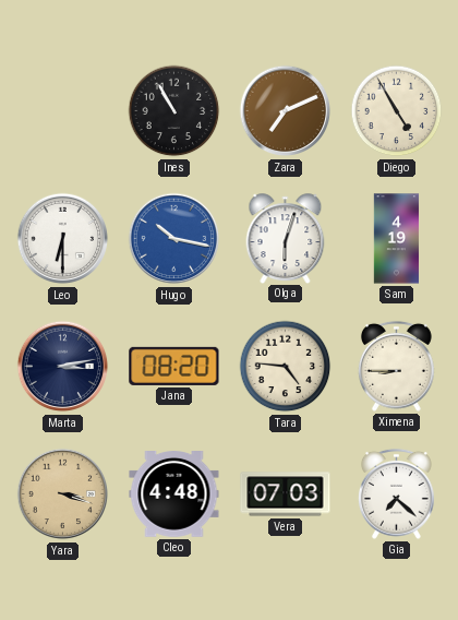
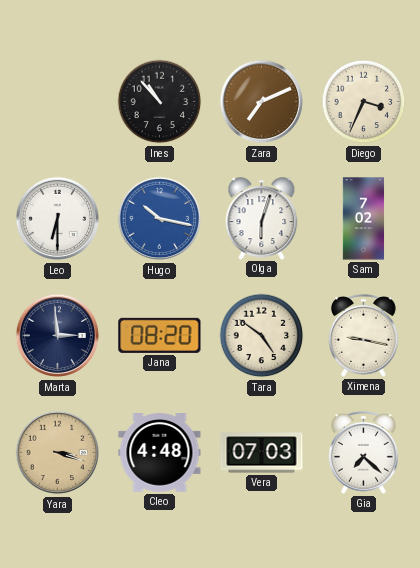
Ines: 10:55 -> 10:53 (160, 102)
Diego: 4:55 -> 3:34 (364, 102)
Sam: 4:19 -> 7:02 (364, 219)
Marta: 3:13 -> 2:59 (58, 336)
Tara: 4:46 -> 4:51 (262, 336)
Ximena: 8:45 -> 9:17 (363, 335)
